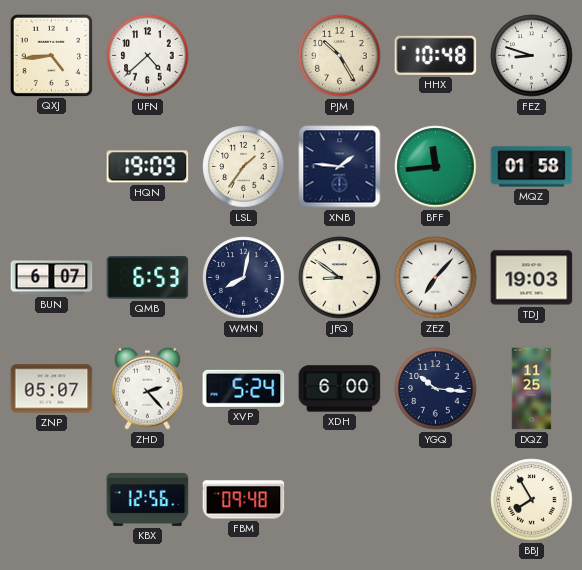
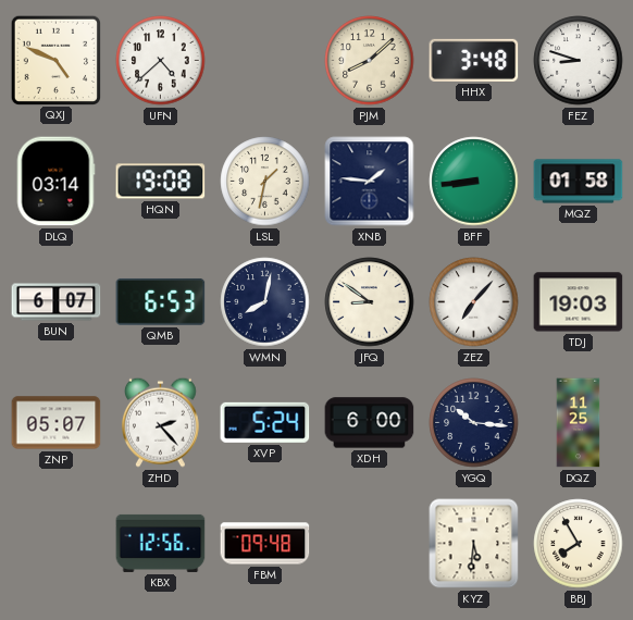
QXJ: 4:44 -> 4:49 (55, 60)
PJM: 10:25 -> 8:08 (370, 61)
HHX: 10:48 -> 3:48 (474, 60)
DLQ: none -> 03:14 (55, 182)
HQN: 19:09 -> 19:08 (161, 182)
LSL: 1:36 -> 1:32 (265, 182)
BFF: 11:44 -> 8:44 (474, 182)
KYZ: none -> 5:31 (474, 544)
